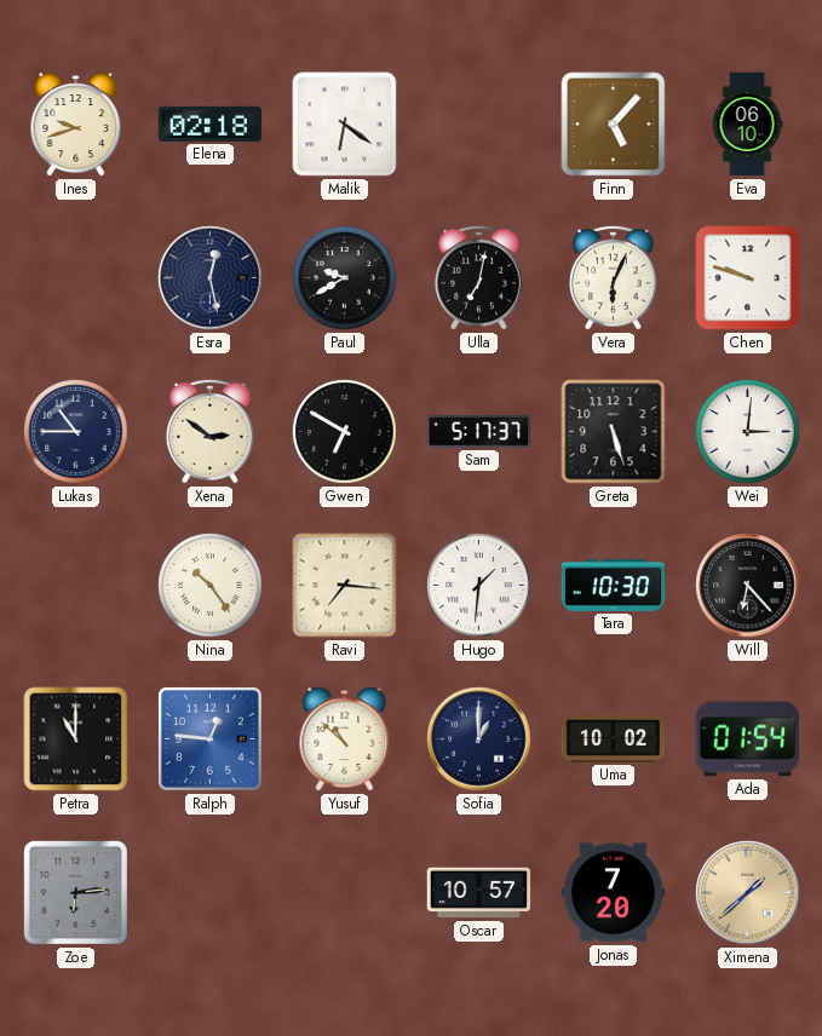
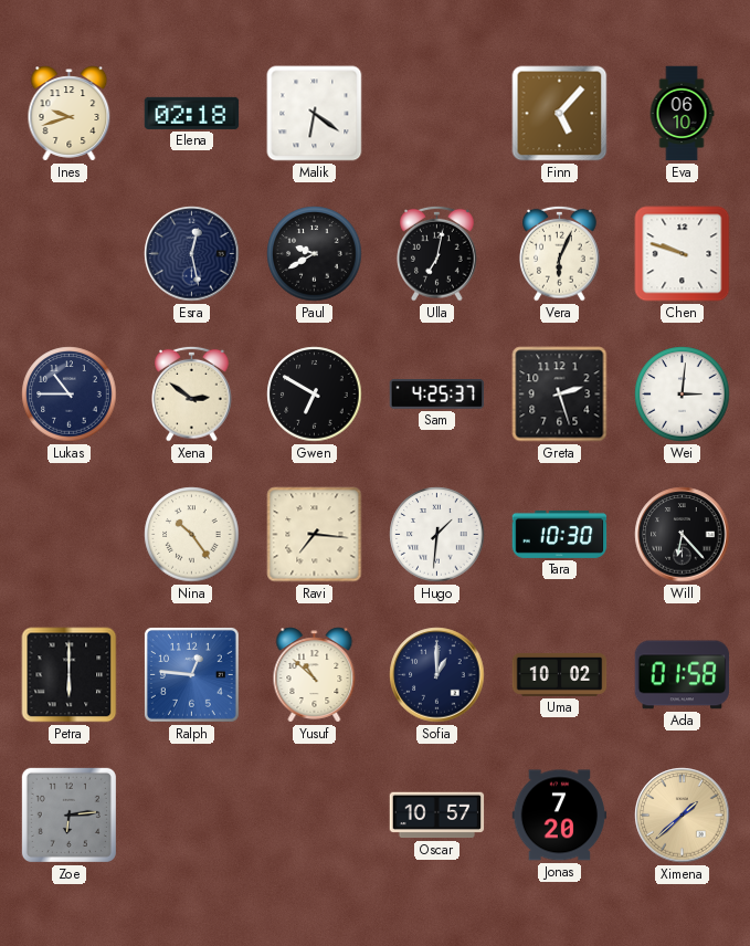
Sam: 5:17 -> 4:25 (437, 395)
Greta: 5:27 -> 2:27 (560, 395)
Petra: 11:00 -> 6:00 (70, 675)
Ada: 01:54 -> 01:58 (683, 675)
